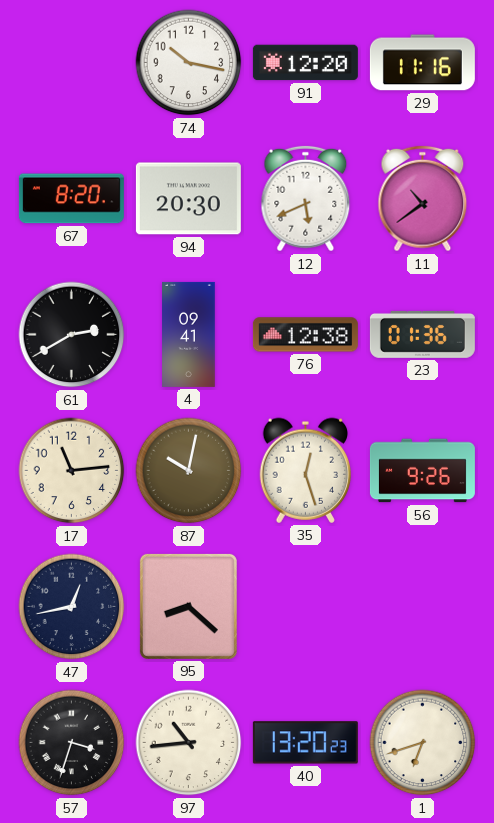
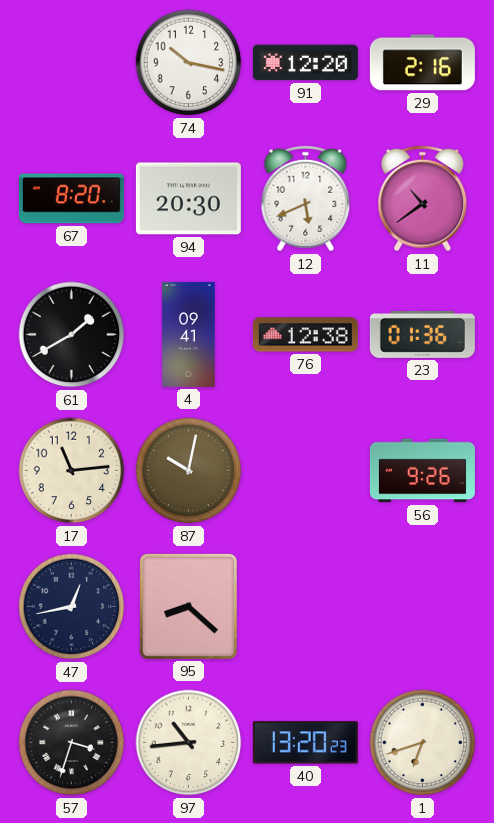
29: 11:16 -> 2:16 (422, 63)
61: 2:40 -> 1:40 (72, 335)
35: 12:27 -> none (305, 470)
